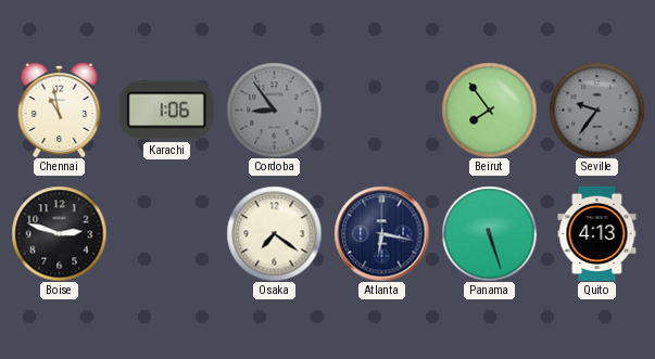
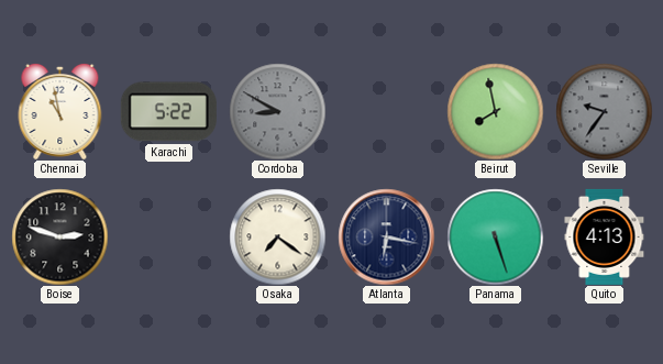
Karachi: 1:06 -> 5:22 (168, 112)
Cordoba: 8:54 -> 8:50 (277, 111)
Beirut: 7:54 -> 7:58 (495, 111)
